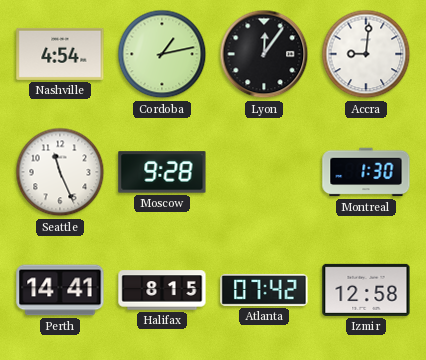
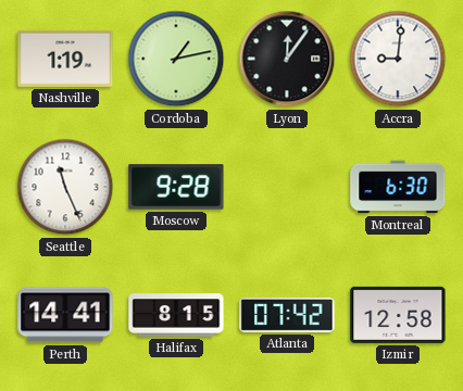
Nashville: 4:54 -> 1:19 (65, 59)
Montreal: 1:30 -> 6:30 (398, 187)
